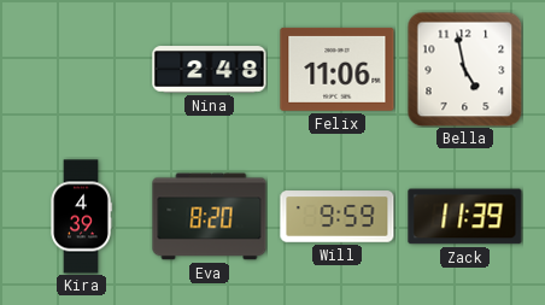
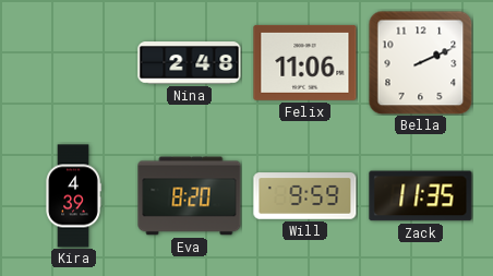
Bella: 4:58 -> 2:11 (420, 62)
Zack: 11:39 -> 11:35 (421, 196)
